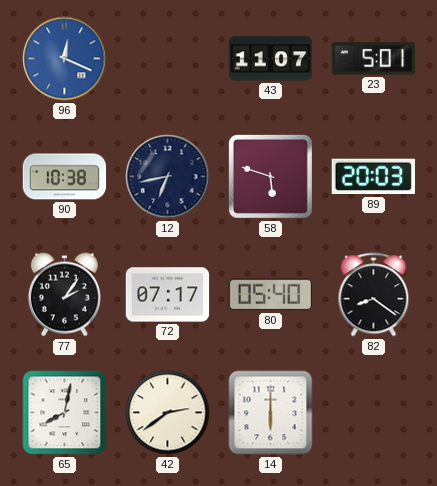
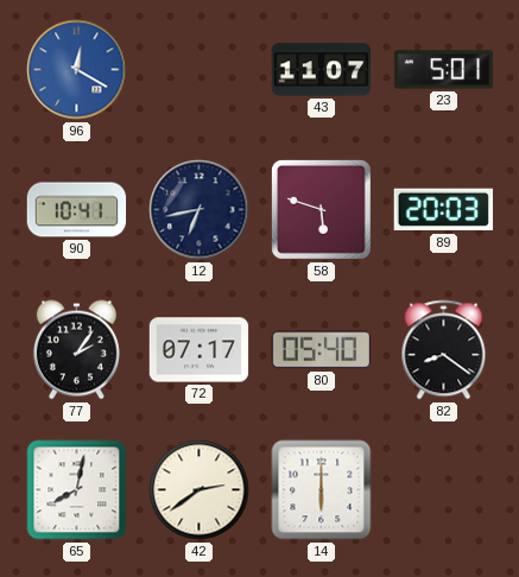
96: 12:19 -> 12:20 (77, 70)
90: 10:38 -> 10:41 (77, 210)
